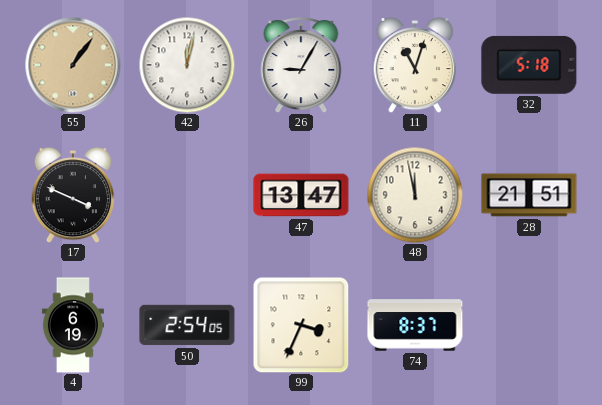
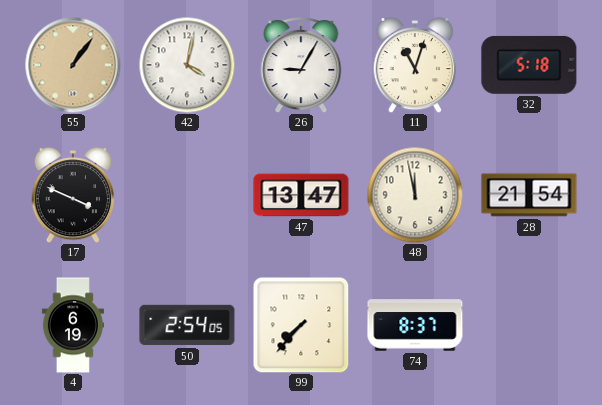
42: 12:02 -> 4:02 (187, 65)
28: 21:51 -> 21:54 (529, 195)
99: 3:34 -> 7:37 (301, 325)
